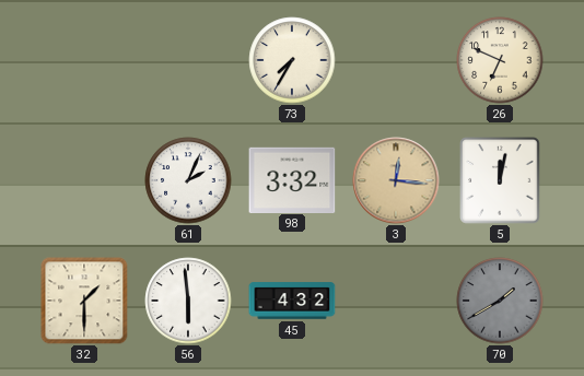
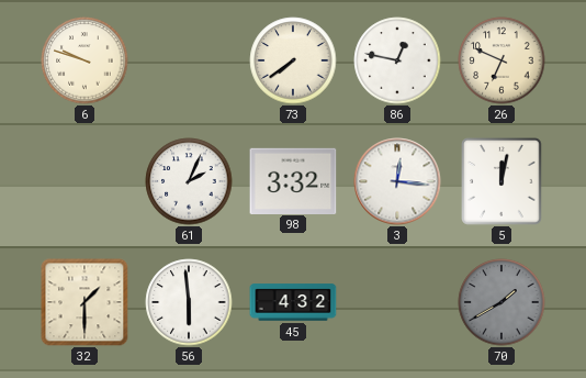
6: none -> 9:48 (84, 60)
73: 7:35 -> 7:39 (293, 60)
86: none -> 12:47 (397, 60)
3 dial: champagne -> white (397, 181)
